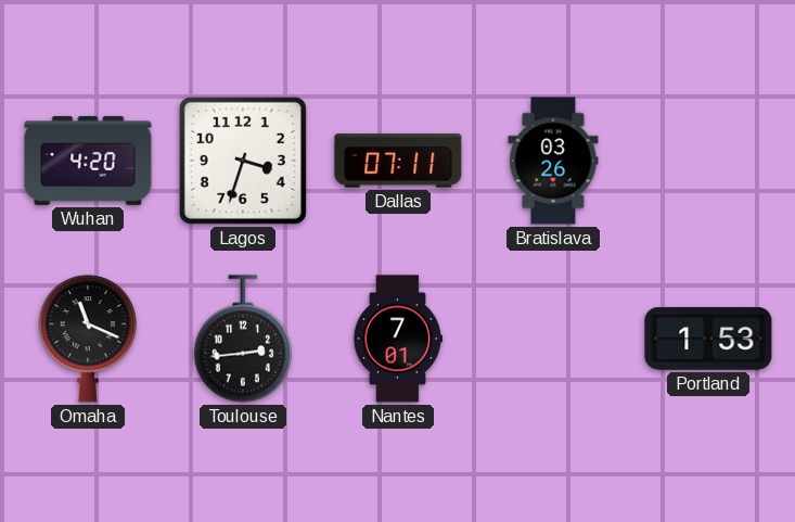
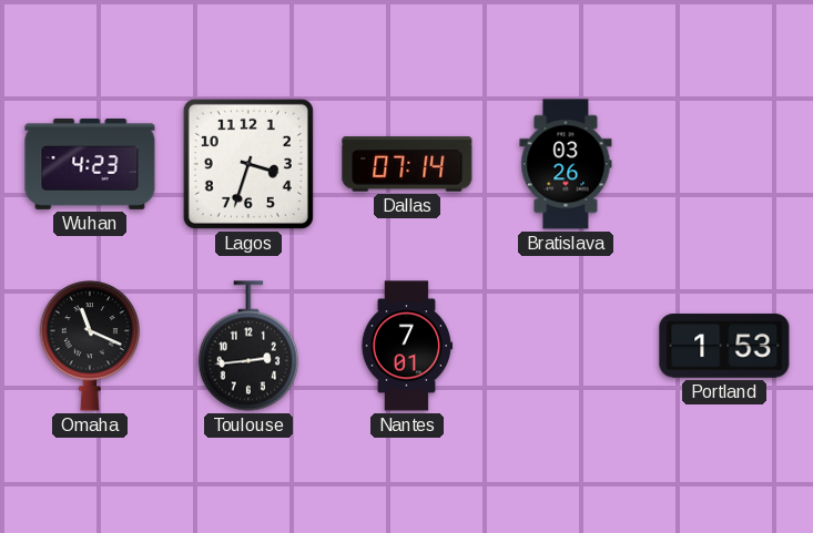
Wuhan: 4:20 -> 4:23 (90, 164)
Dallas: 07:11 -> 07:14 (407, 164)
